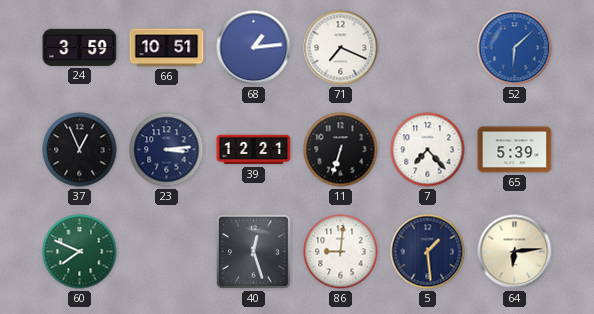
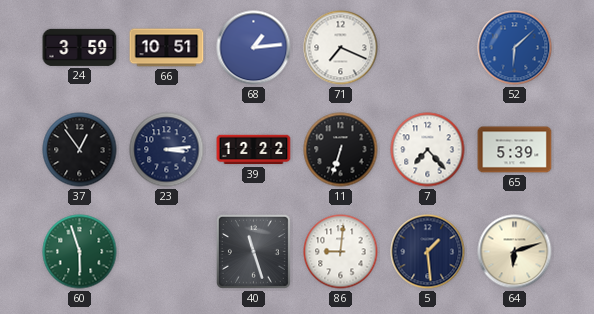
37: 12:56 -> 12:54 (80, 150)
39: 12:21 -> 12:22 (254, 150)
60: 7:49 -> 5:57 (80, 252)
40: 12:27 -> 11:27 (253, 251)
64: 6:14 -> 6:12 (515, 252)
